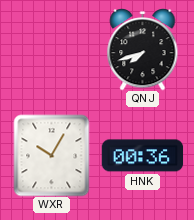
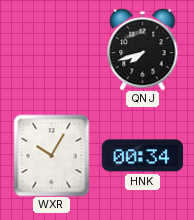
HNK: 00:36 -> 00:34 (142, 156)
